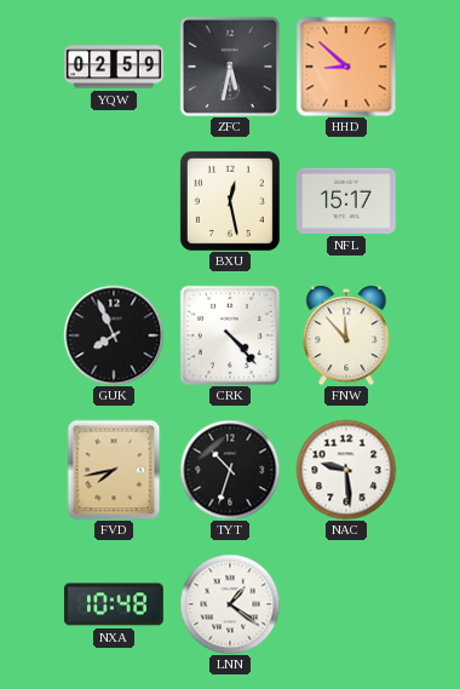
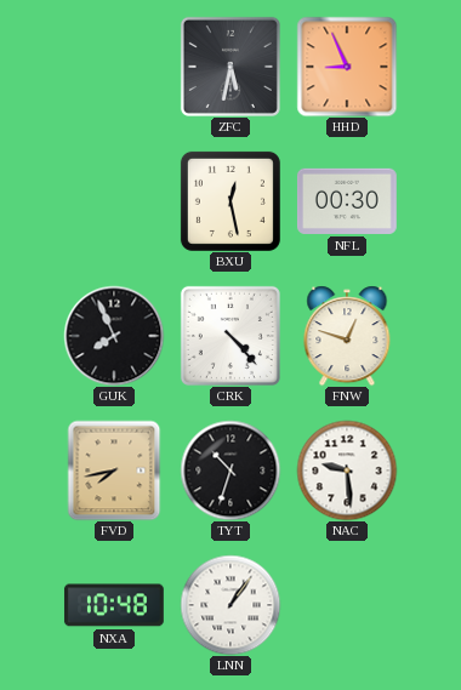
YQW: 02:59 -> none (115, 67)
HHD: 8:52 -> 8:56 (347, 67)
NFL: 15:17 -> 00:30 (347, 201)
FNW: 11:53 -> 12:48 (347, 336)
LNN: 1:21 -> 1:06 (231, 605)
